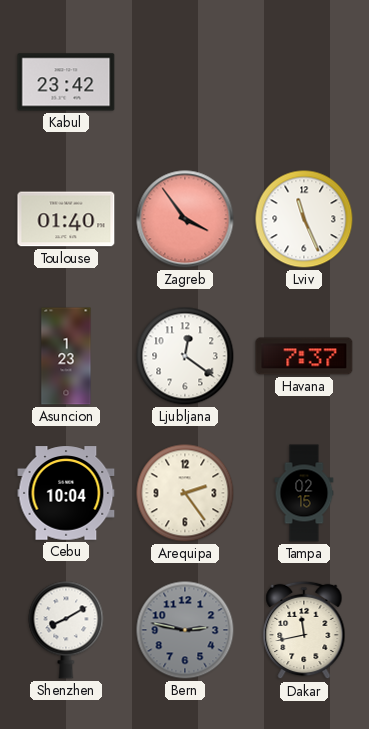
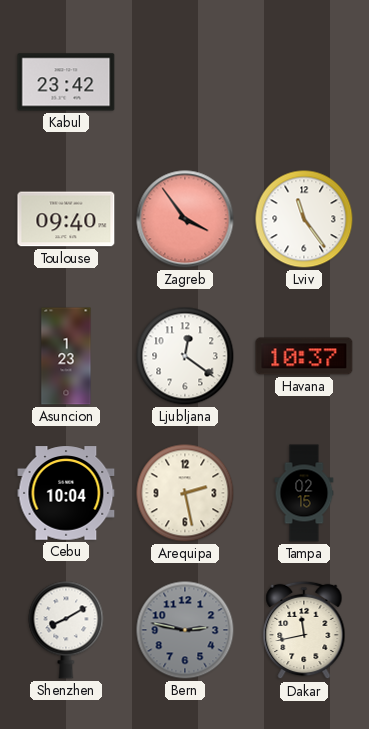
Toulouse: 01:40 -> 09:40 (66, 219)
Lviv: 11:26 -> 11:24 (304, 219)
Havana: 7:37 -> 10:37 (304, 356)
Arequipa: 2:24 -> 2:28 (185, 493)
